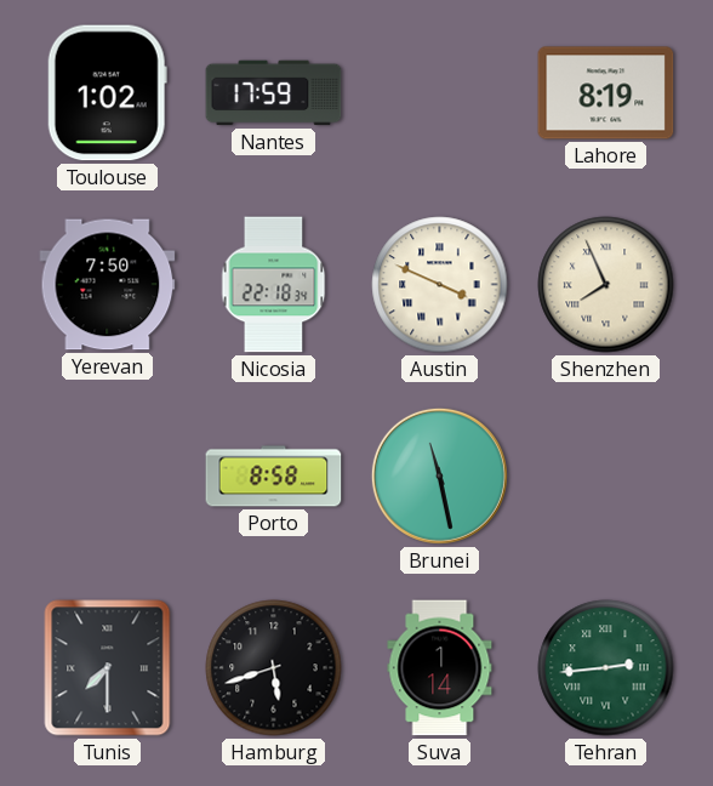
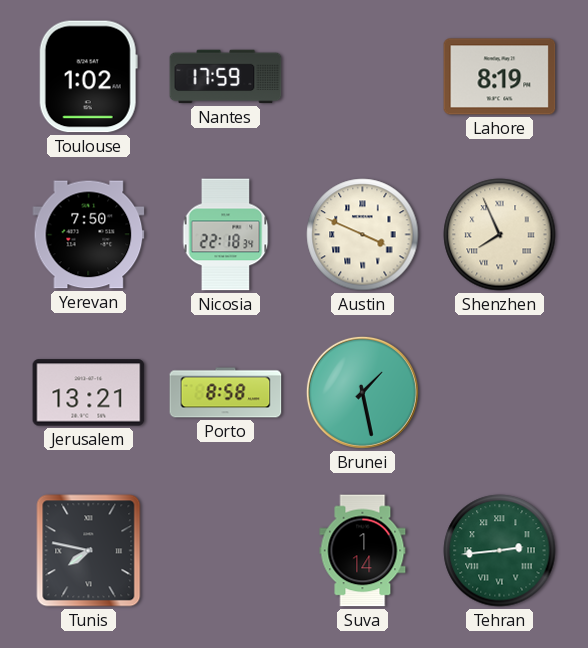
Jerusalem: none -> 13:21 (89, 393)
Brunei: 11:28 -> 1:28 (362, 392)
Tunis: 7:30 -> 7:47 (89, 551)
Hamburg: 5:42 -> none (274, 668)
